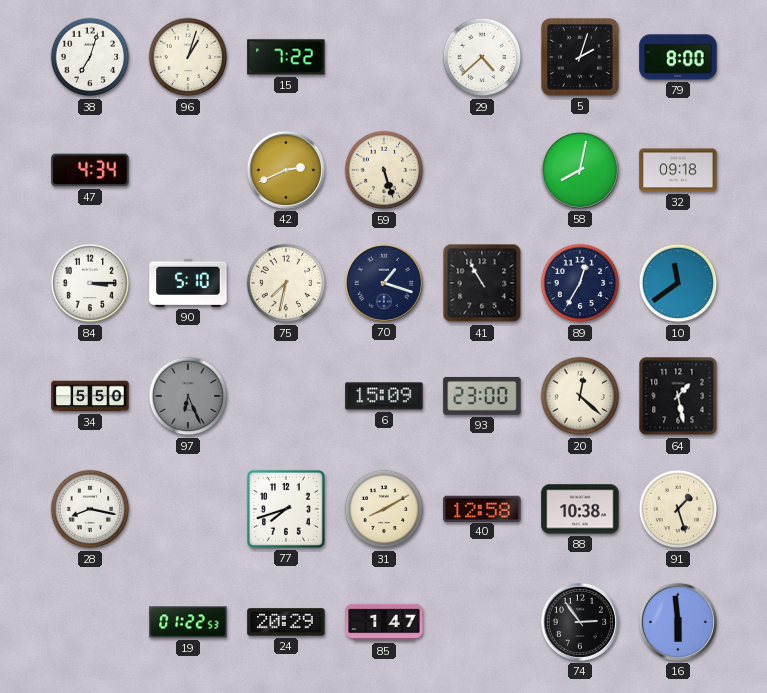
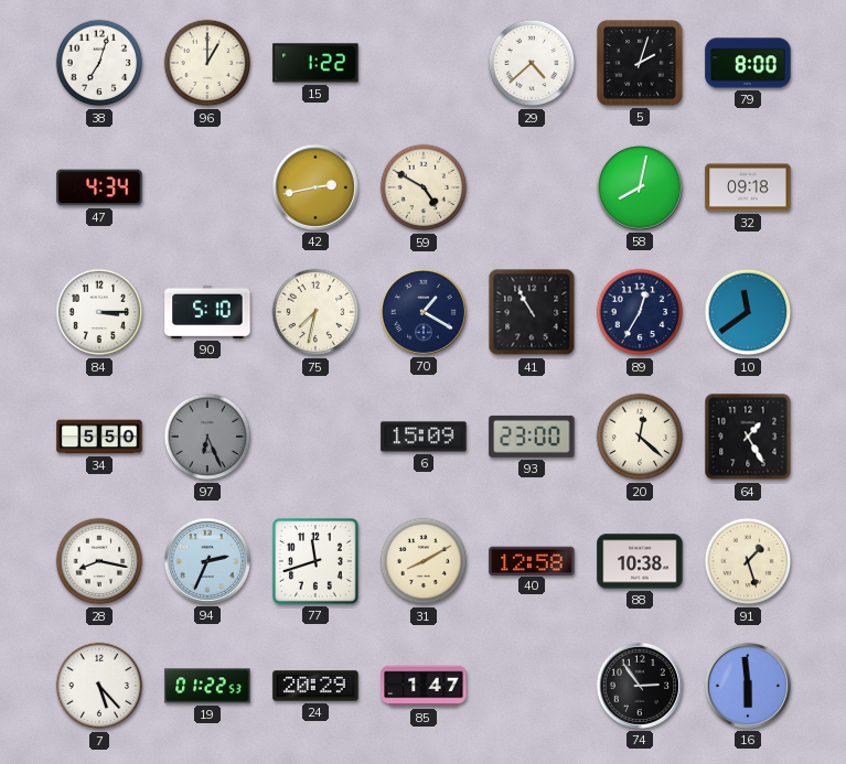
96: 1:03 -> 1:00 (207, 63)
15: 7:22 -> 1:22 (315, 63)
42: 2:41 -> 2:43 (315, 187)
59: 5:27 -> 4:50 (424, 187)
70: 1:18 -> 1:20 (424, 312)
64: 1:28 -> 1:25 (748, 437)
94: none -> 2:34 (207, 561)
77: 7:42 -> 11:42 (315, 561)
7: none -> 5:23 (99, 686)
